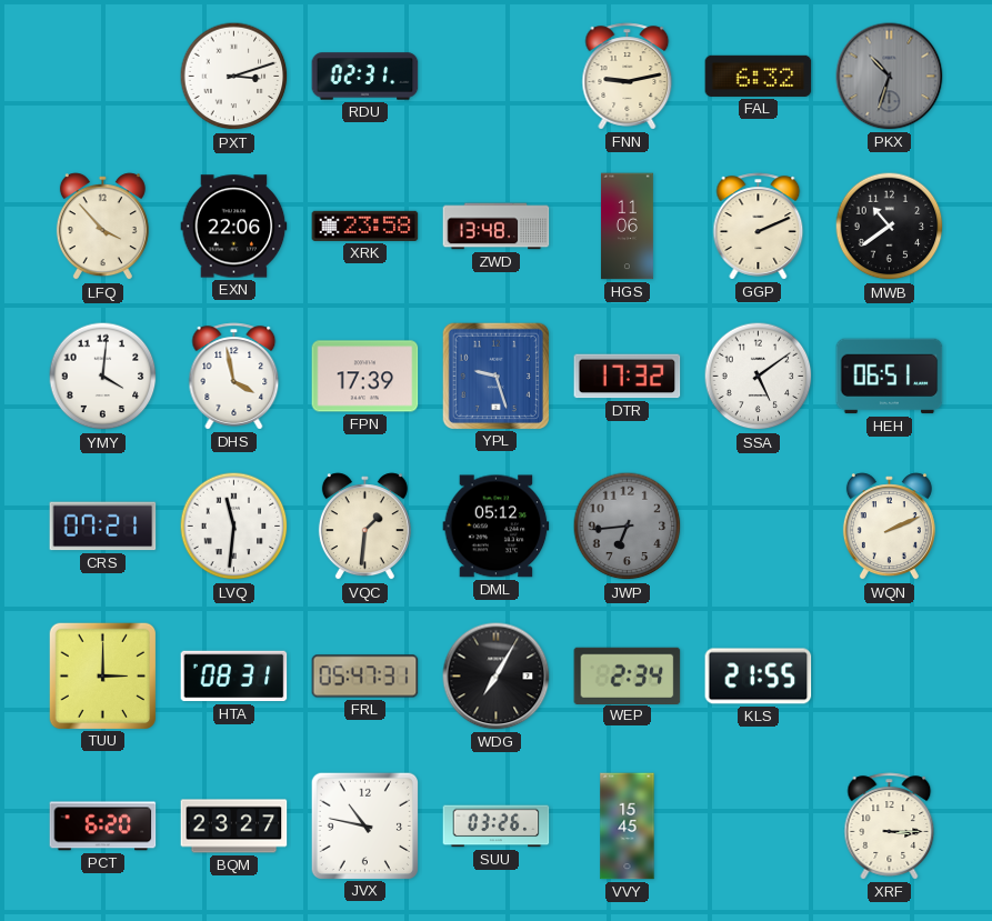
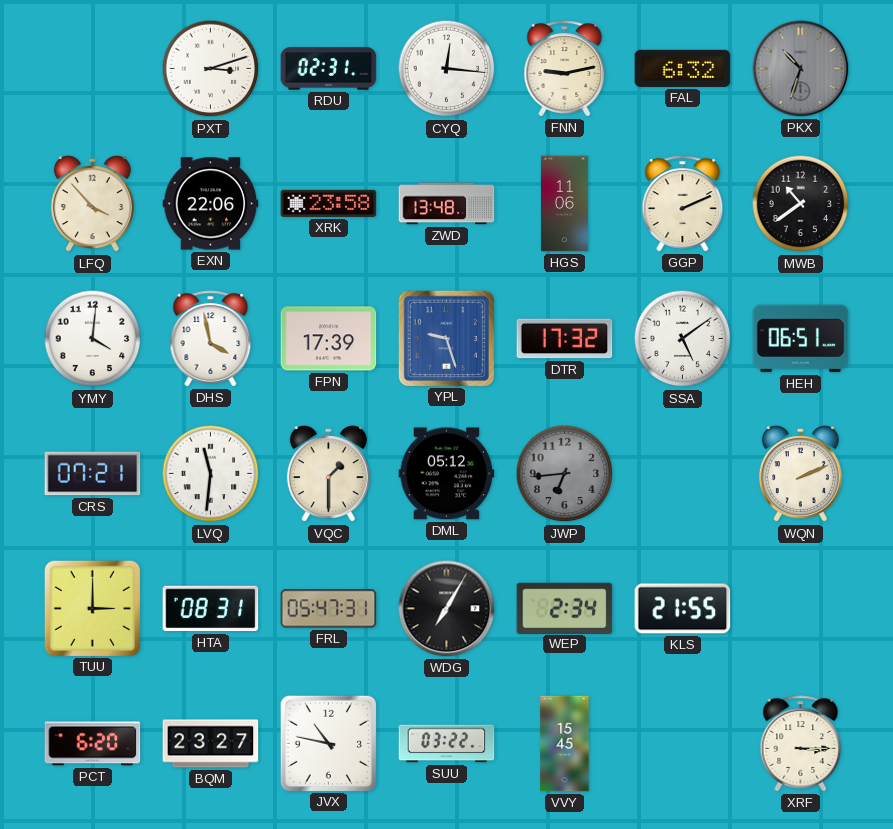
CYQ: none -> 12:16 (447, 69)
VQC: 1:31 -> 1:30 (328, 474)
SUU: 03:26 -> 03:22 (447, 744)
